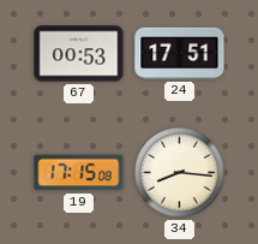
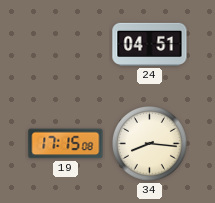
67: 00:53 -> none (79, 54)
24: 17:51 -> 04:51 (150, 44)
